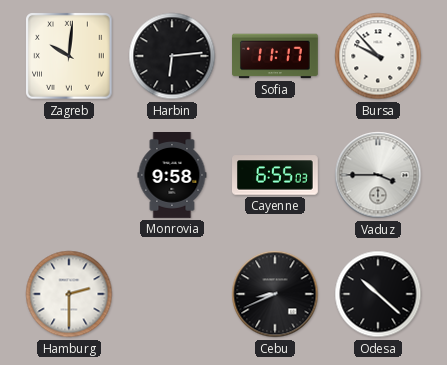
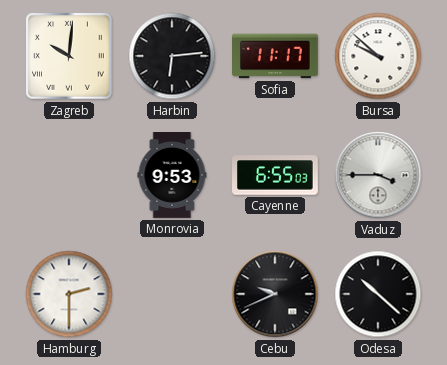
Bursa: 9:53 -> 9:52 (378, 56)
Monrovia: 9:58 -> 9:53 (172, 176)
Cebu: 8:41 -> 9:41 (275, 294)
